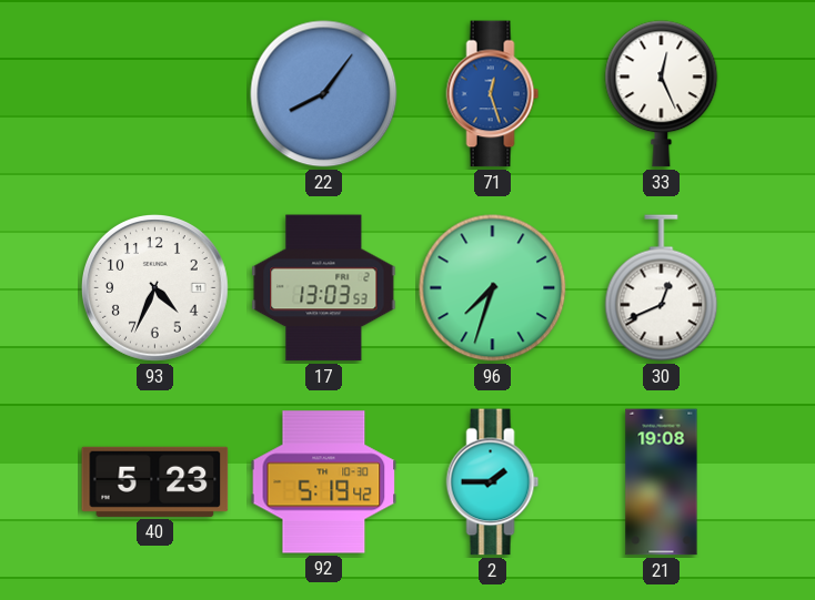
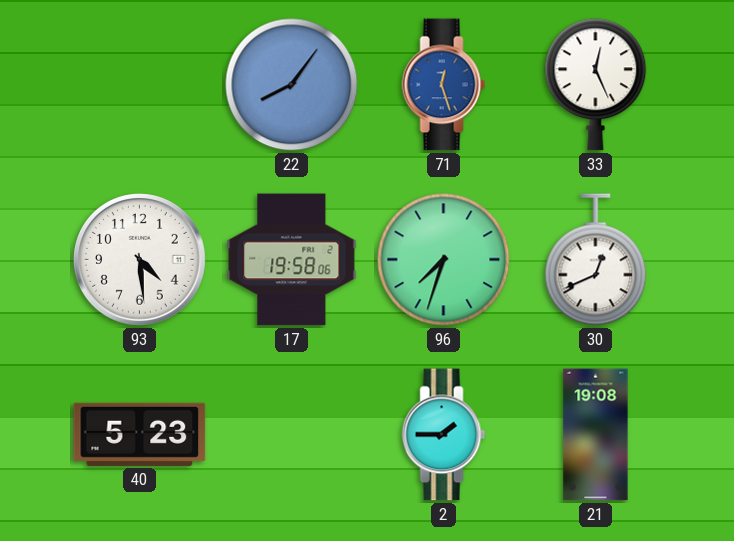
93: 4:34 -> 4:29 (140, 260)
17: 13:03 -> 19:58 (292, 260)
92: 5:19 -> none (324, 482)
